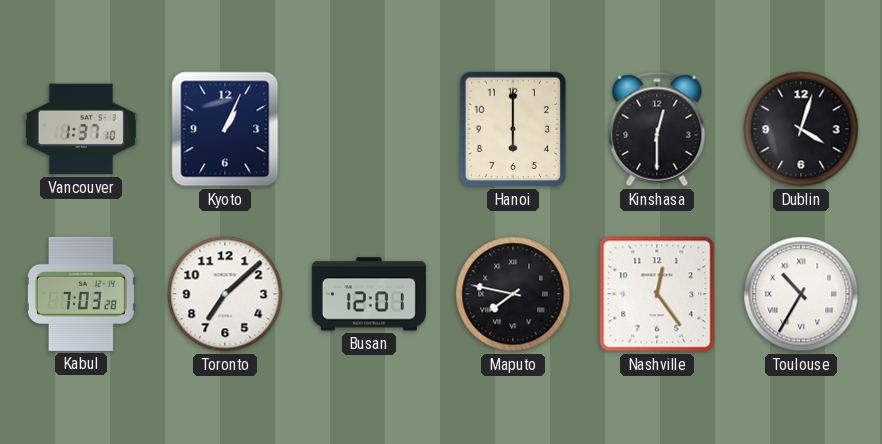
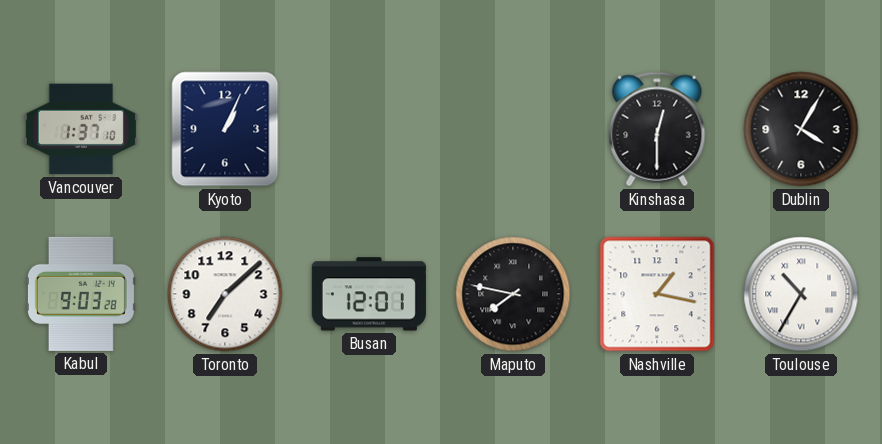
Hanoi: 6:00 -> none (513, 129)
Dublin: 4:03 -> 4:05 (801, 129)
Kabul: 7:03 -> 9:03 (81, 294)
Nashville: 12:24 -> 1:17 (657, 294)
